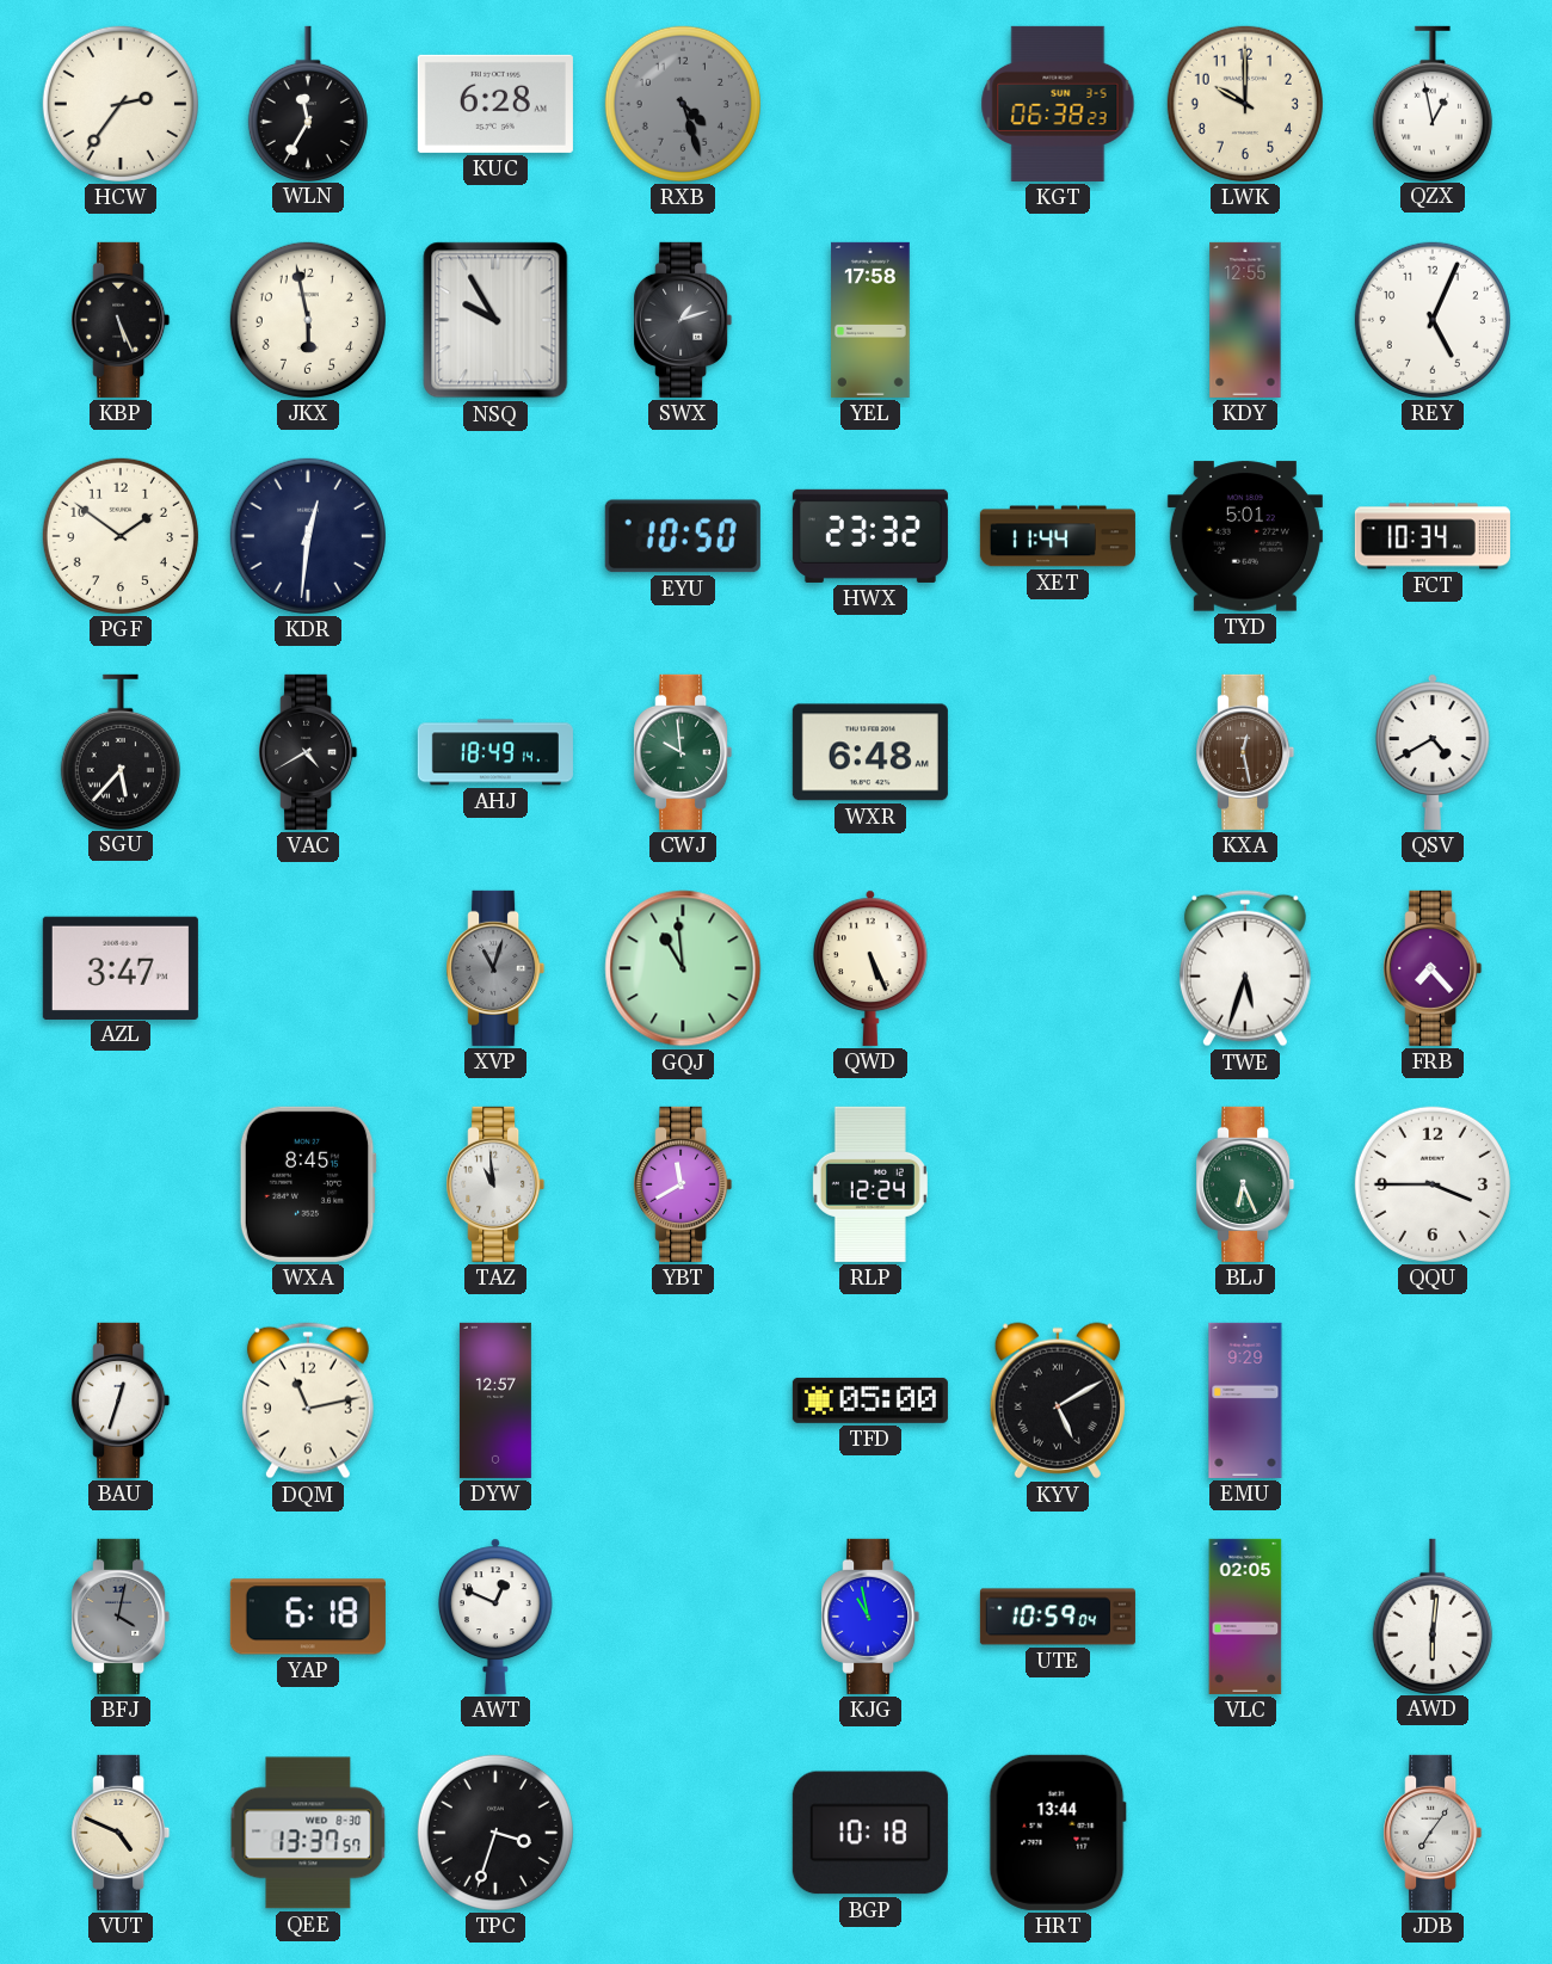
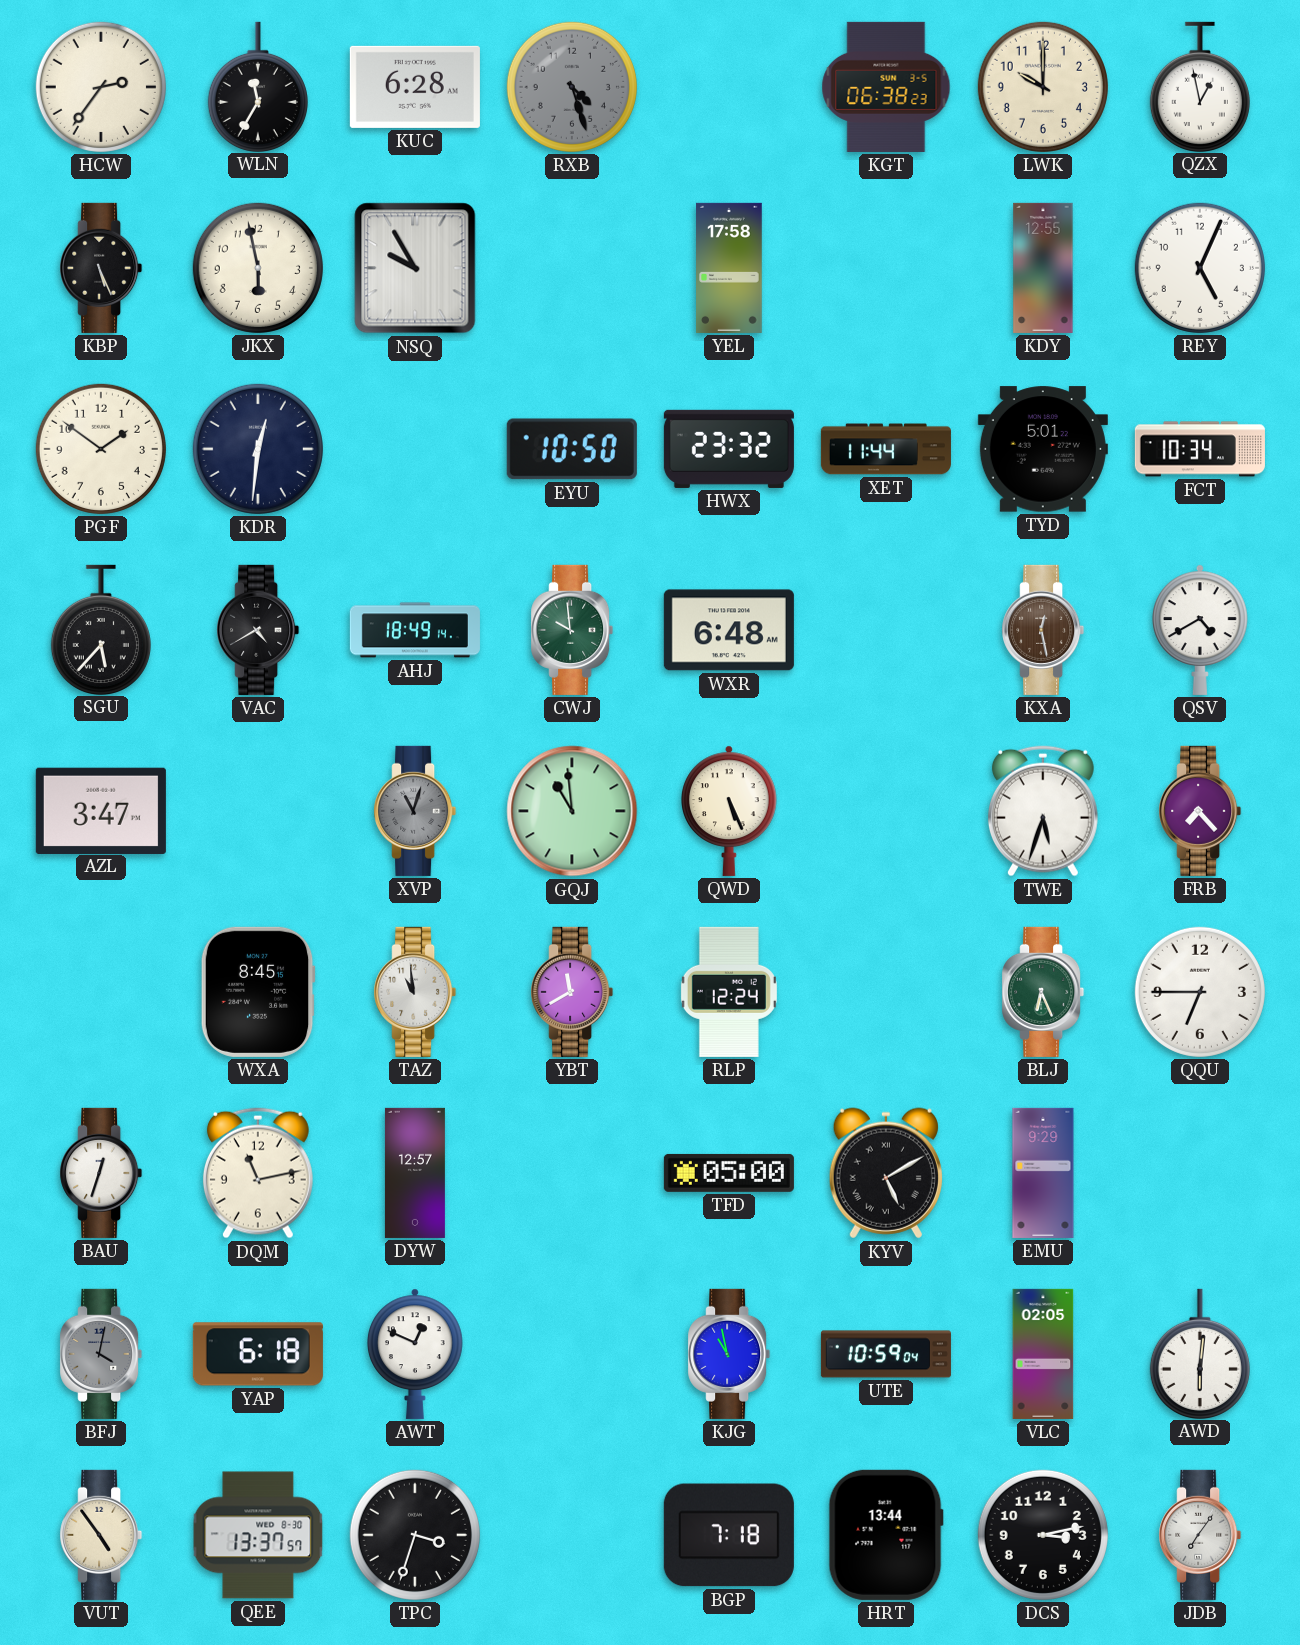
SWX: 1:12 -> none (683, 320)
QQU: 3:45 -> 6:45 (1200, 992)
VUT: 4:49 -> 4:54 (101, 1535)
BGP: 10:18 -> 7:18 (729, 1535)
DCS: none -> 3:13 (1043, 1535)
